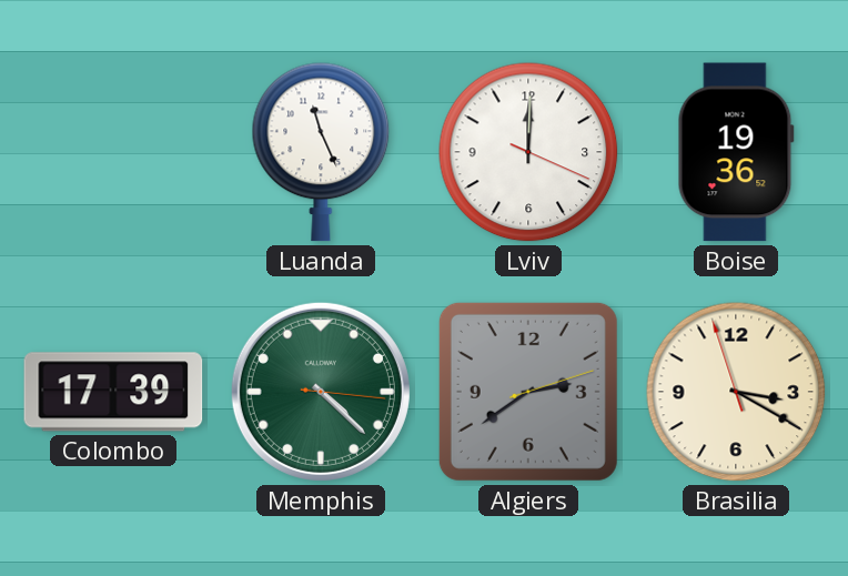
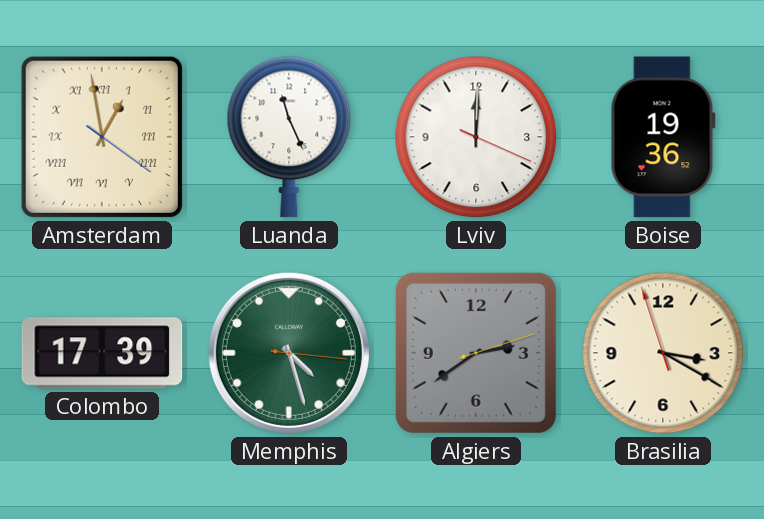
Amsterdam: none -> 12:58 (102, 137)
Memphis: 4:22 -> 4:27 (289, 353)
